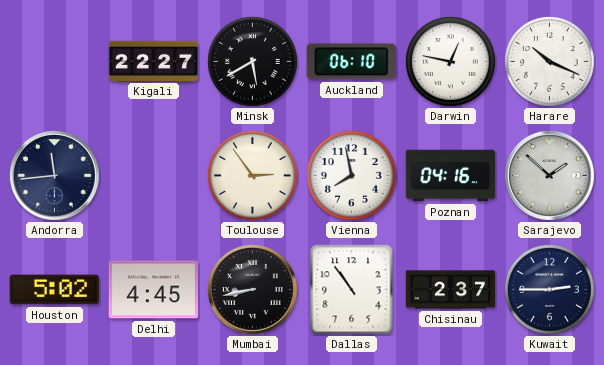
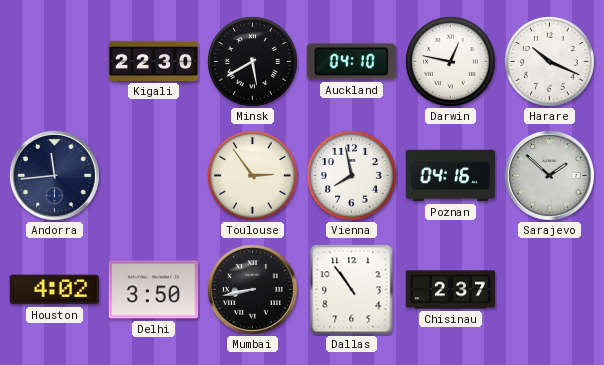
Kigali: 22:27 -> 22:30 (154, 61)
Auckland: 06:10 -> 04:10 (351, 62)
Houston: 5:02 -> 4:02 (54, 290)
Delhi: 4:45 -> 3:50 (154, 290)
Kuwait: 2:45 -> none (550, 290)
